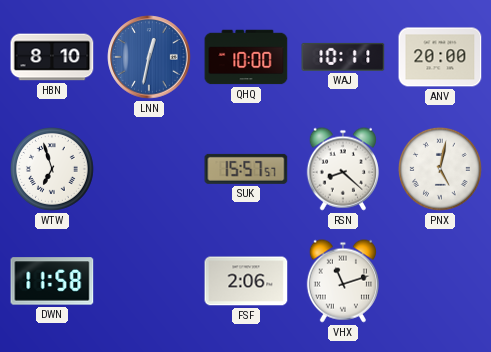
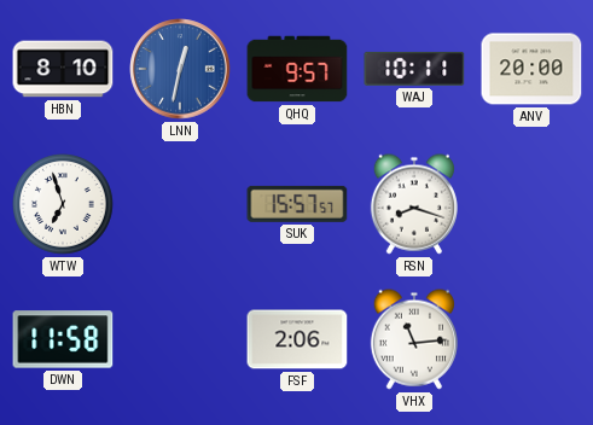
QHQ: 10:00 -> 9:57 (297, 69)
RSN: 8:22 -> 8:18 (414, 204)
PNX: 5:02 -> none (441, 170)
VHX: 11:12 -> 11:14 (414, 339)
